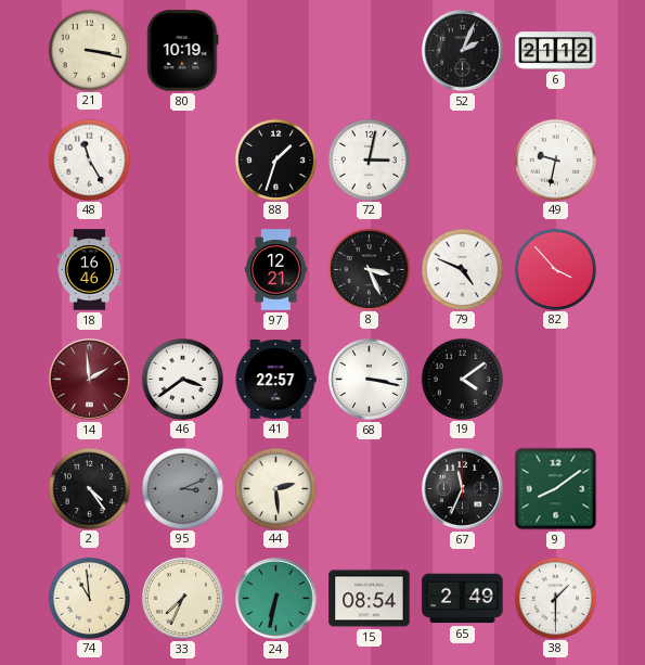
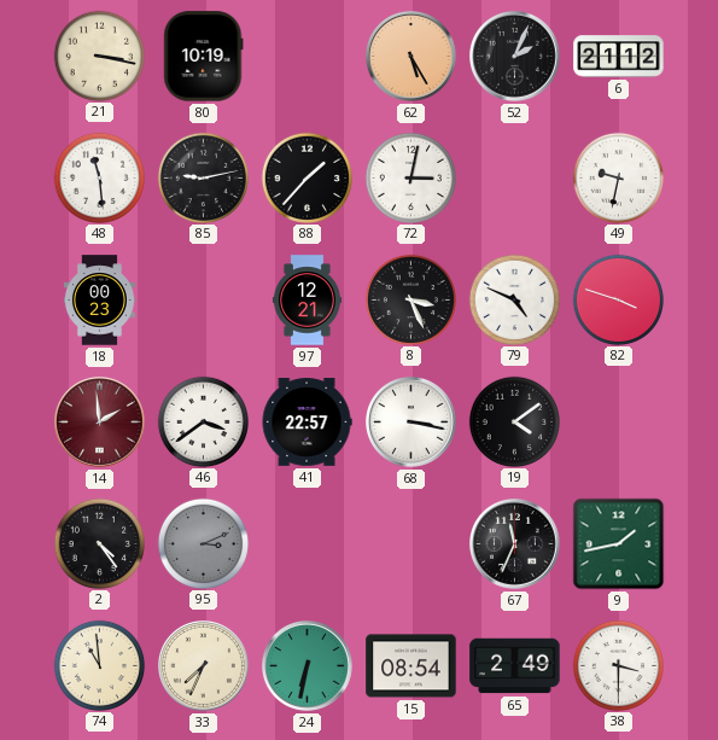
62: none -> 5:25 (411, 57)
48: 11:25 -> 11:29 (99, 177)
85: none -> 9:13 (203, 177)
88: 1:33 -> 1:37 (307, 177)
18: 16:46 -> 00:23 (99, 301)
82: 3:53 -> 3:48 (618, 299)
44: 2:29 -> none (275, 488)
9: 8:09 -> 1:43 (619, 544)
38: 1:30 -> 3:30 (618, 665)
